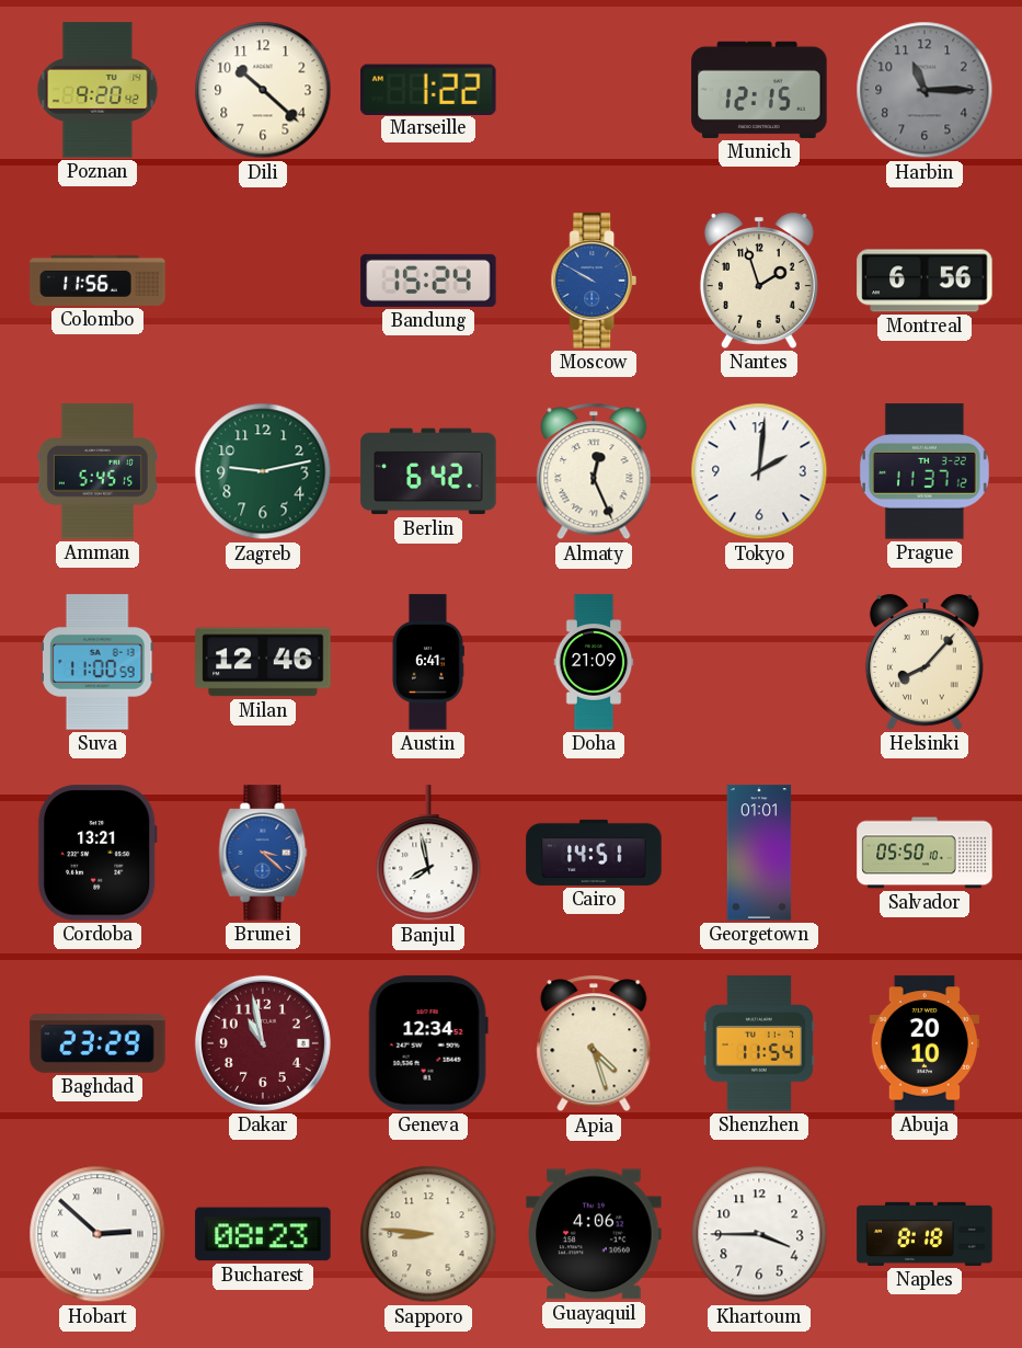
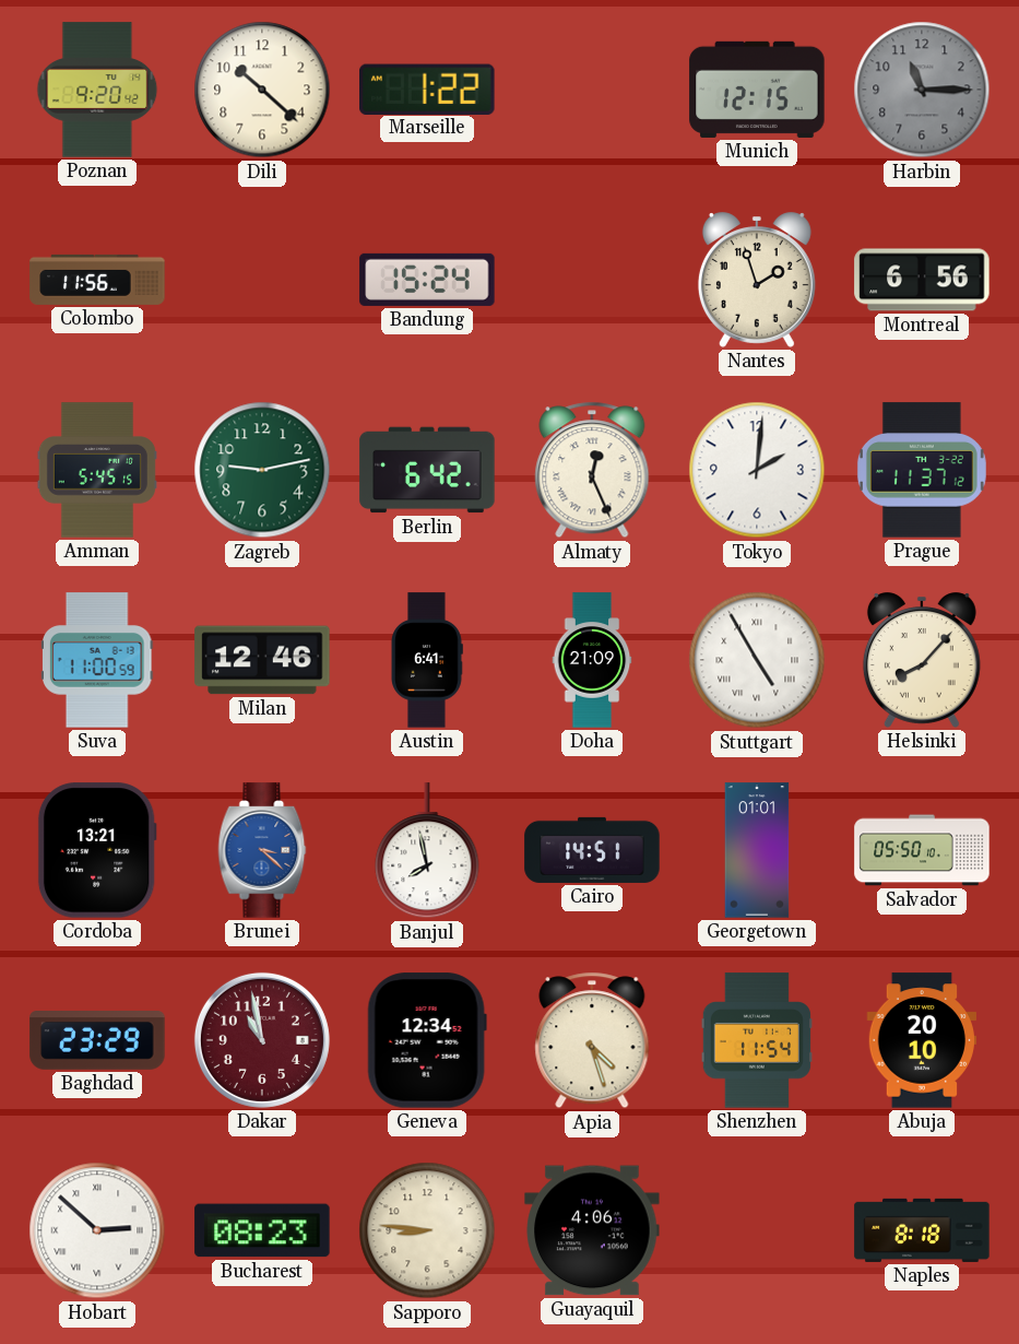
Moscow: 9:50 -> none (594, 281)
Stuttgart: none -> 4:55 (757, 660)
Khartoum: 3:45 -> none (759, 1234)
